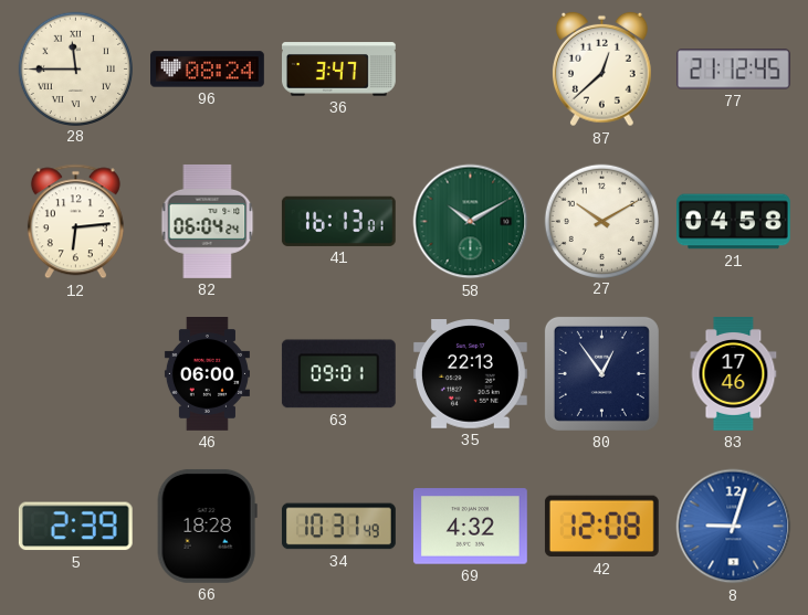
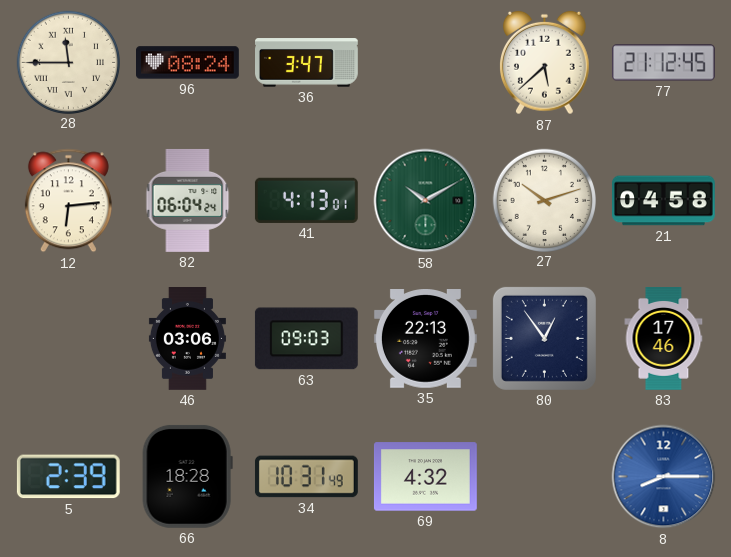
87: 12:38 -> 5:38 (545, 63)
41: 16:13 -> 4:13 (306, 200)
27: 10:10 -> 10:12 (544, 200)
46: 06:00 -> 03:06 (187, 339)
63: 09:01 -> 09:03 (306, 339)
42: 12:08 -> none (601, 527)
8: 9:03 -> 8:15 (664, 477)
